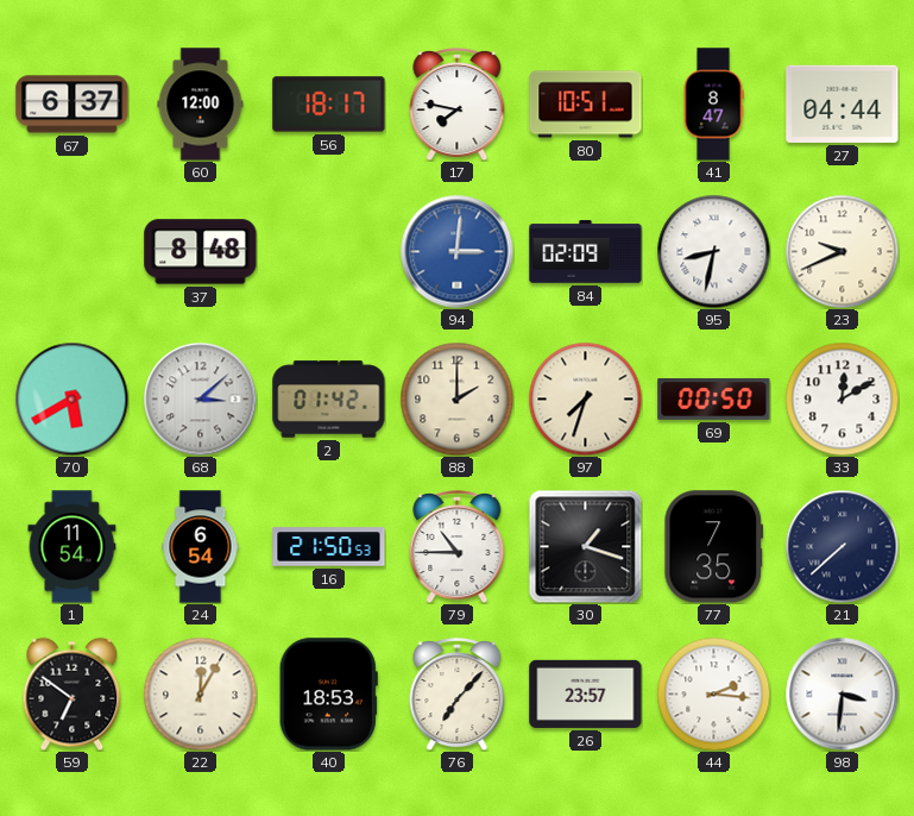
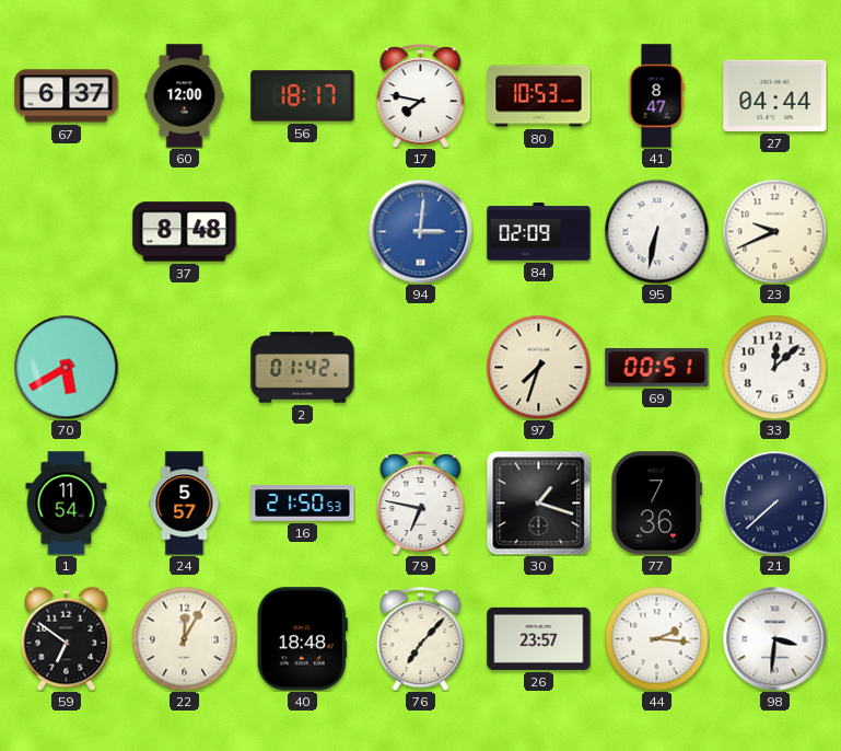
80: 10:51 -> 10:53 (539, 96)
95: 8:32 -> 6:32 (656, 231)
68: 3:08 -> none (200, 398)
88: 2:00 -> none (456, 398)
69: 00:50 -> 00:51 (657, 367)
33: 12:10 -> 12:08 (774, 367)
24: 6:54 -> 5:57 (185, 504)
79: 10:45 -> 6:47 (421, 504)
77: 7:35 -> 7:36 (657, 504)
40: 18:53 -> 18:48 (302, 639)
